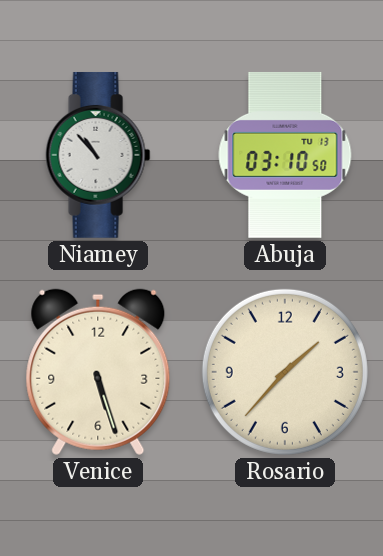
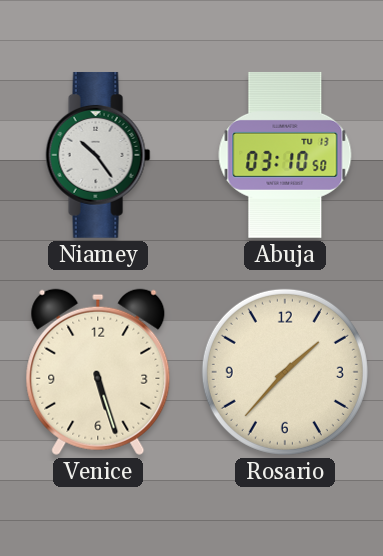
Niamey: 10:53 -> 10:24 (98, 155)
